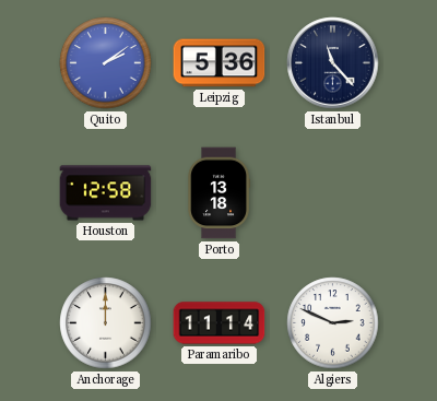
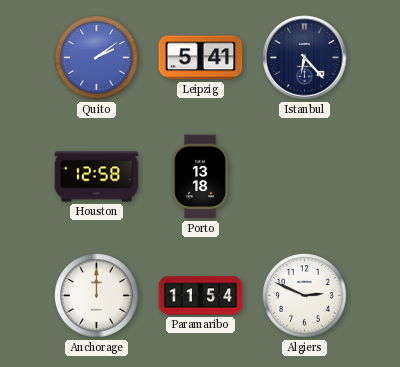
Leipzig: 5:36 -> 5:41 (201, 58)
Istanbul: 11:23 -> 6:23 (305, 58)
Paramaribo: 11:14 -> 11:54 (201, 296)
